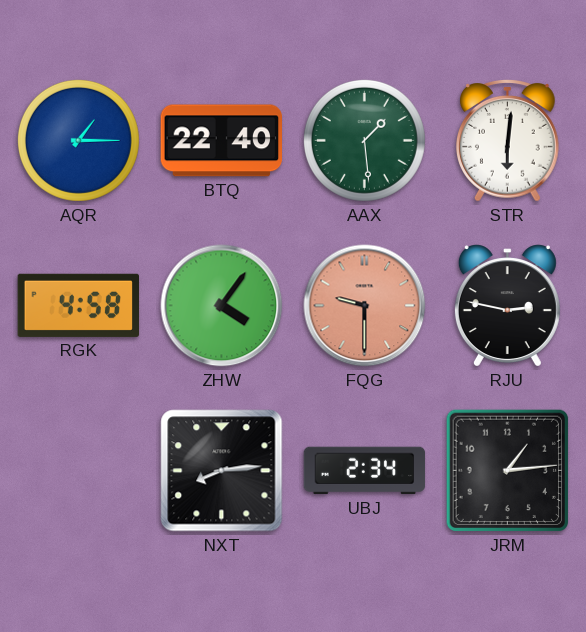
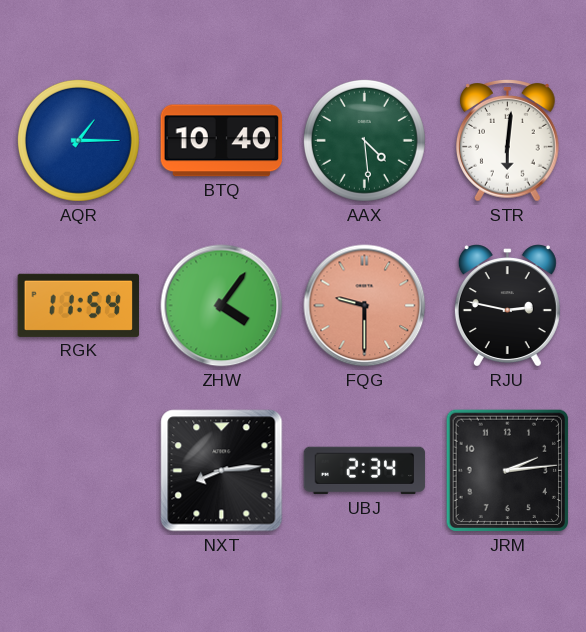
BTQ: 22:40 -> 10:40 (222, 141)
AAX: 1:29 -> 4:29 (364, 140)
RGK: 4:58 -> 11:54 (78, 305)
JRM: 1:14 -> 2:14 (508, 471)
